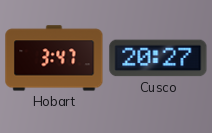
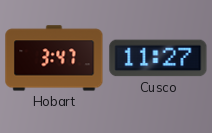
Cusco: 20:27 -> 11:27 (158, 58)
